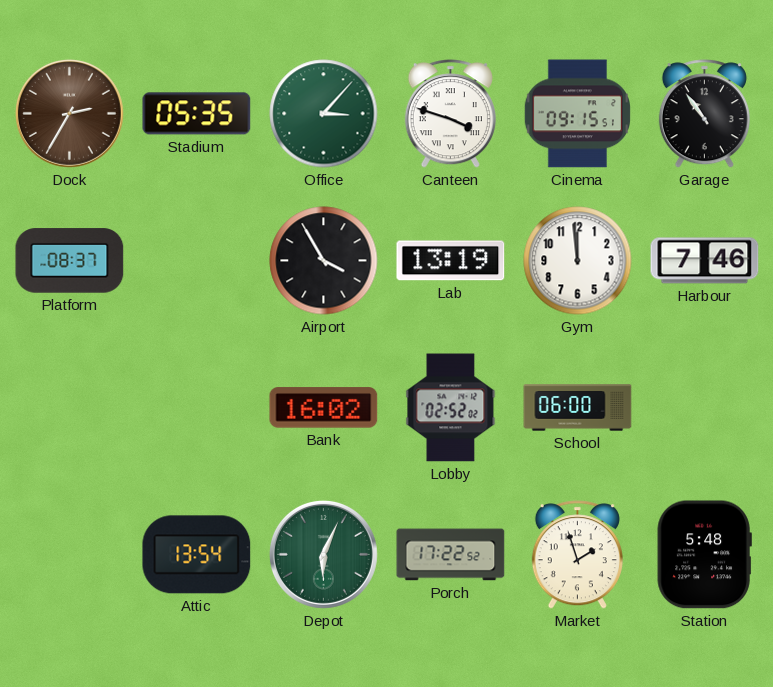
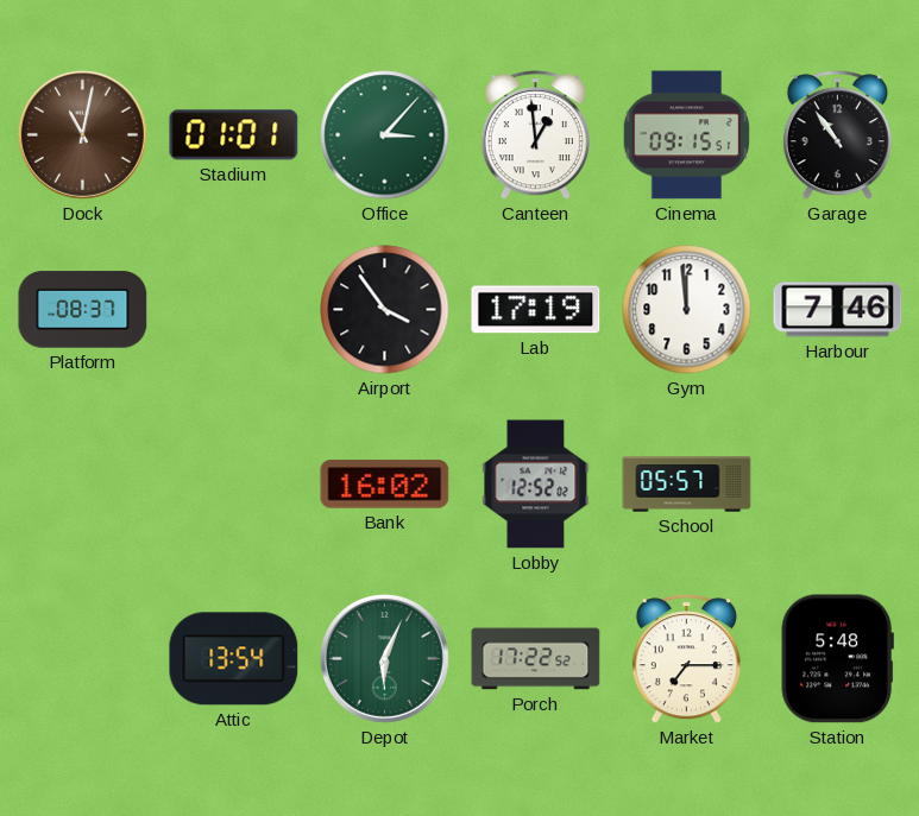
Dock: 2:35 -> 11:02 (82, 134)
Stadium: 05:35 -> 01:01 (234, 135)
Canteen: 3:48 -> 12:59 (535, 135)
Airport: 3:55 -> 3:54 (385, 310)
Lab: 13:19 -> 17:19 (536, 310)
Lobby: 02:52 -> 12:52 (536, 485)
School: 06:00 -> 05:57 (687, 485)
Market: 1:57 -> 7:15 (686, 659)
